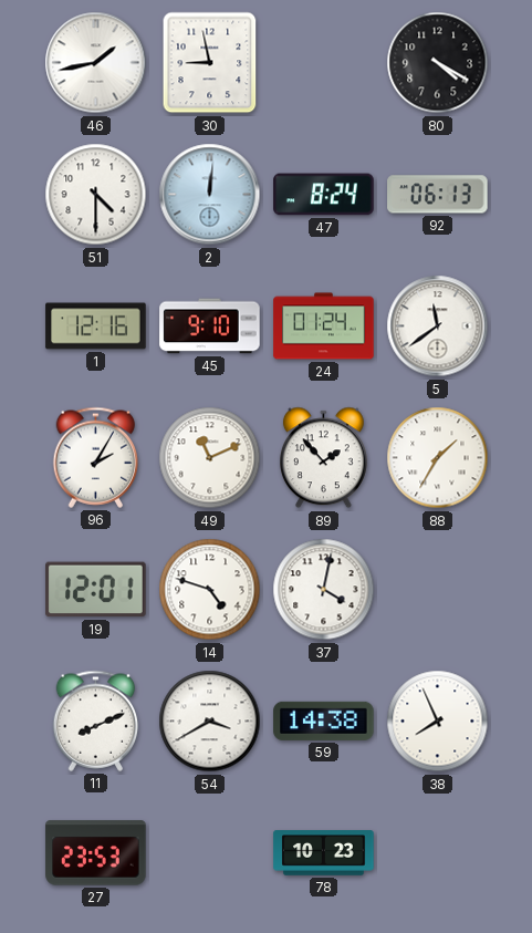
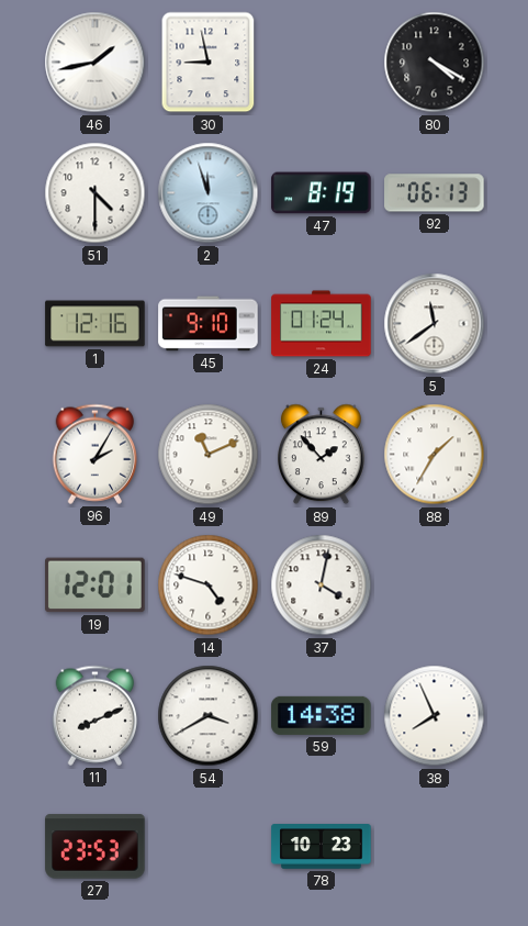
2: 12:01 -> 11:57 (209, 193)
47: 8:24 -> 8:19 (322, 193)
